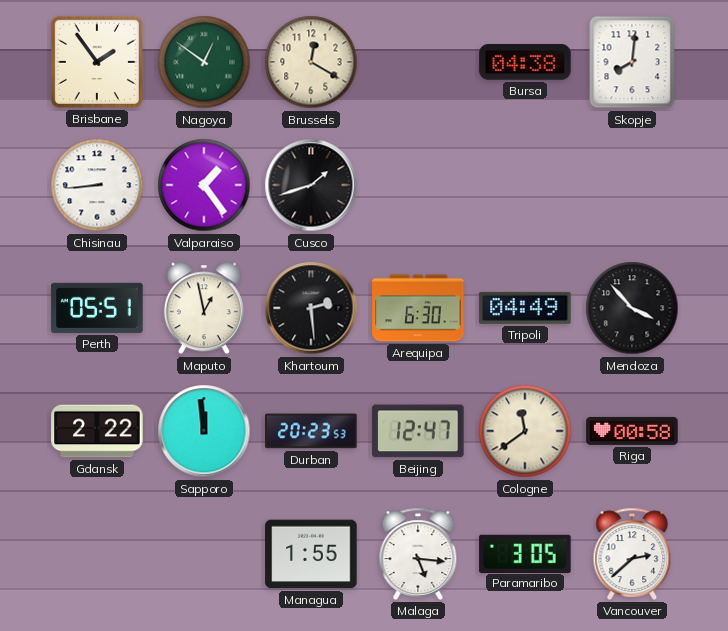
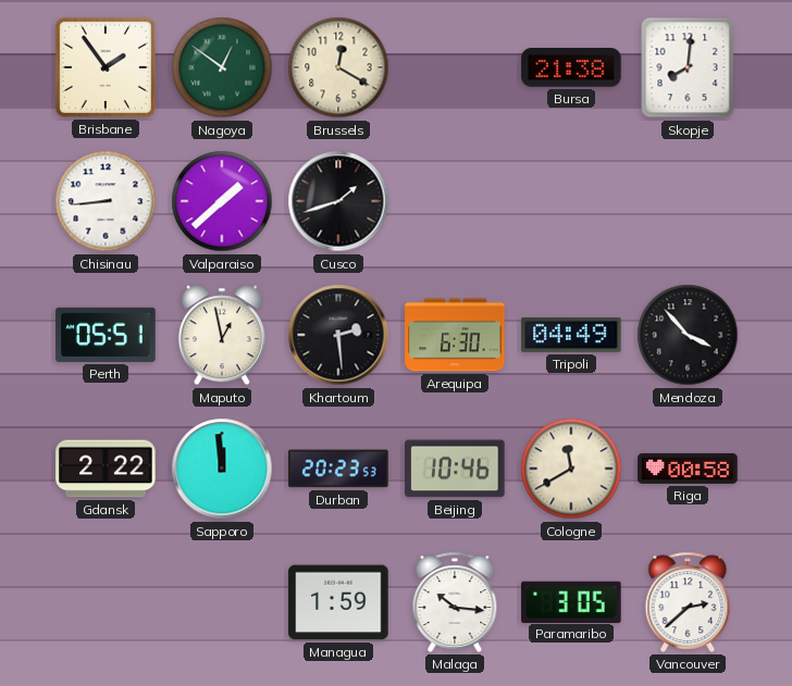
Bursa: 04:38 -> 21:38 (571, 67)
Valparaiso: 1:24 -> 1:38 (222, 201)
Beijing: 12:47 -> 10:46 (455, 469)
Cologne: 11:39 -> 11:40 (571, 469)
Managua: 1:55 -> 1:59 (338, 602)
Malaga: 5:16 -> 10:16 (455, 602)
